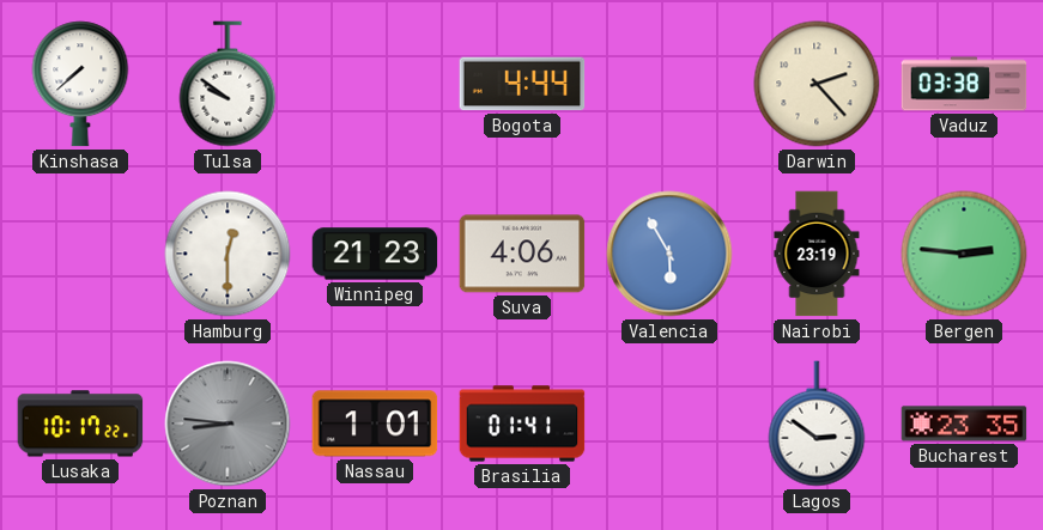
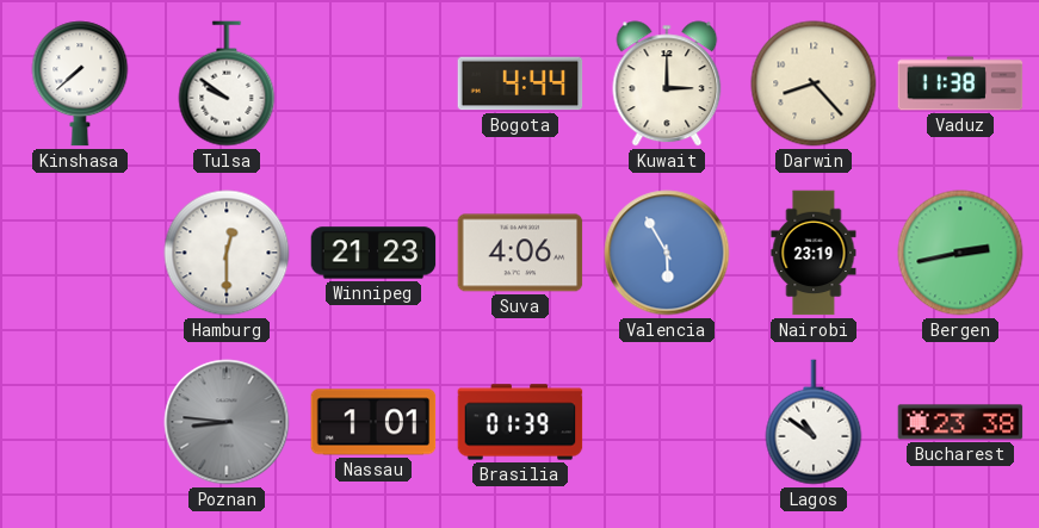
Kuwait: none -> 3:00 (667, 83)
Darwin: 2:23 -> 8:23 (814, 83)
Vaduz: 03:38 -> 11:38 (960, 83)
Bergen: 2:46 -> 2:43 (960, 253)
Lusaka: 10:17 -> none (80, 424)
Brasilia: 01:41 -> 01:39 (520, 422)
Lagos: 2:51 -> 10:51 (814, 422)
Bucharest: 23:35 -> 23:38 (960, 422)
